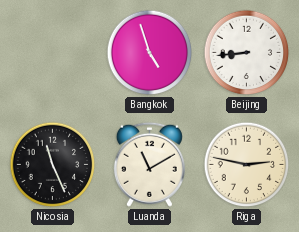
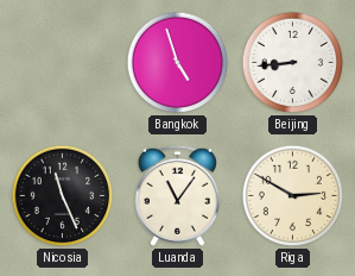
Luanda: 11:10 -> 11:06 (177, 195)
Riga: 2:47 -> 2:50 (293, 196)
